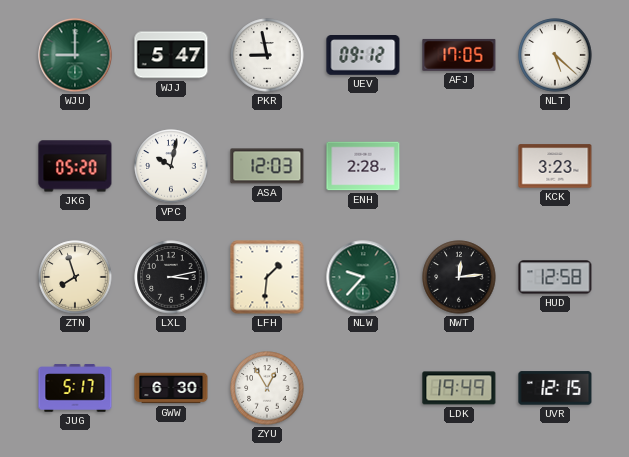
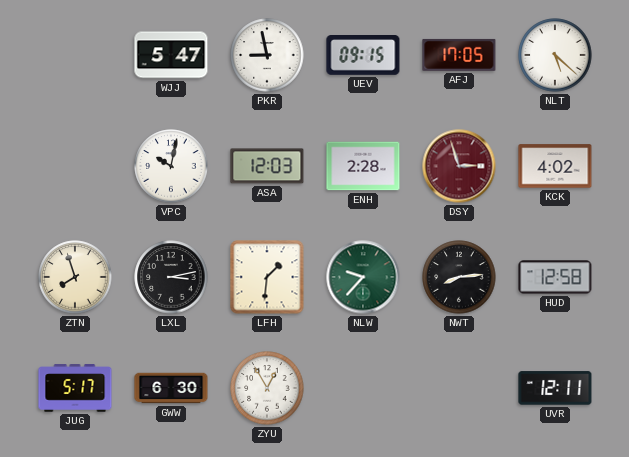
WJU: 9:00 -> none (75, 55)
UEV: 09:12 -> 09:15 (363, 56)
JKG: 05:20 -> none (75, 166)
DSY: none -> 2:57 (459, 166)
KCK: 3:23 -> 4:02 (555, 166)
NWT: 12:14 -> 8:14 (459, 277)
LDK: 19:49 -> none (459, 388)
UVR: 12:15 -> 12:11 (555, 388)
